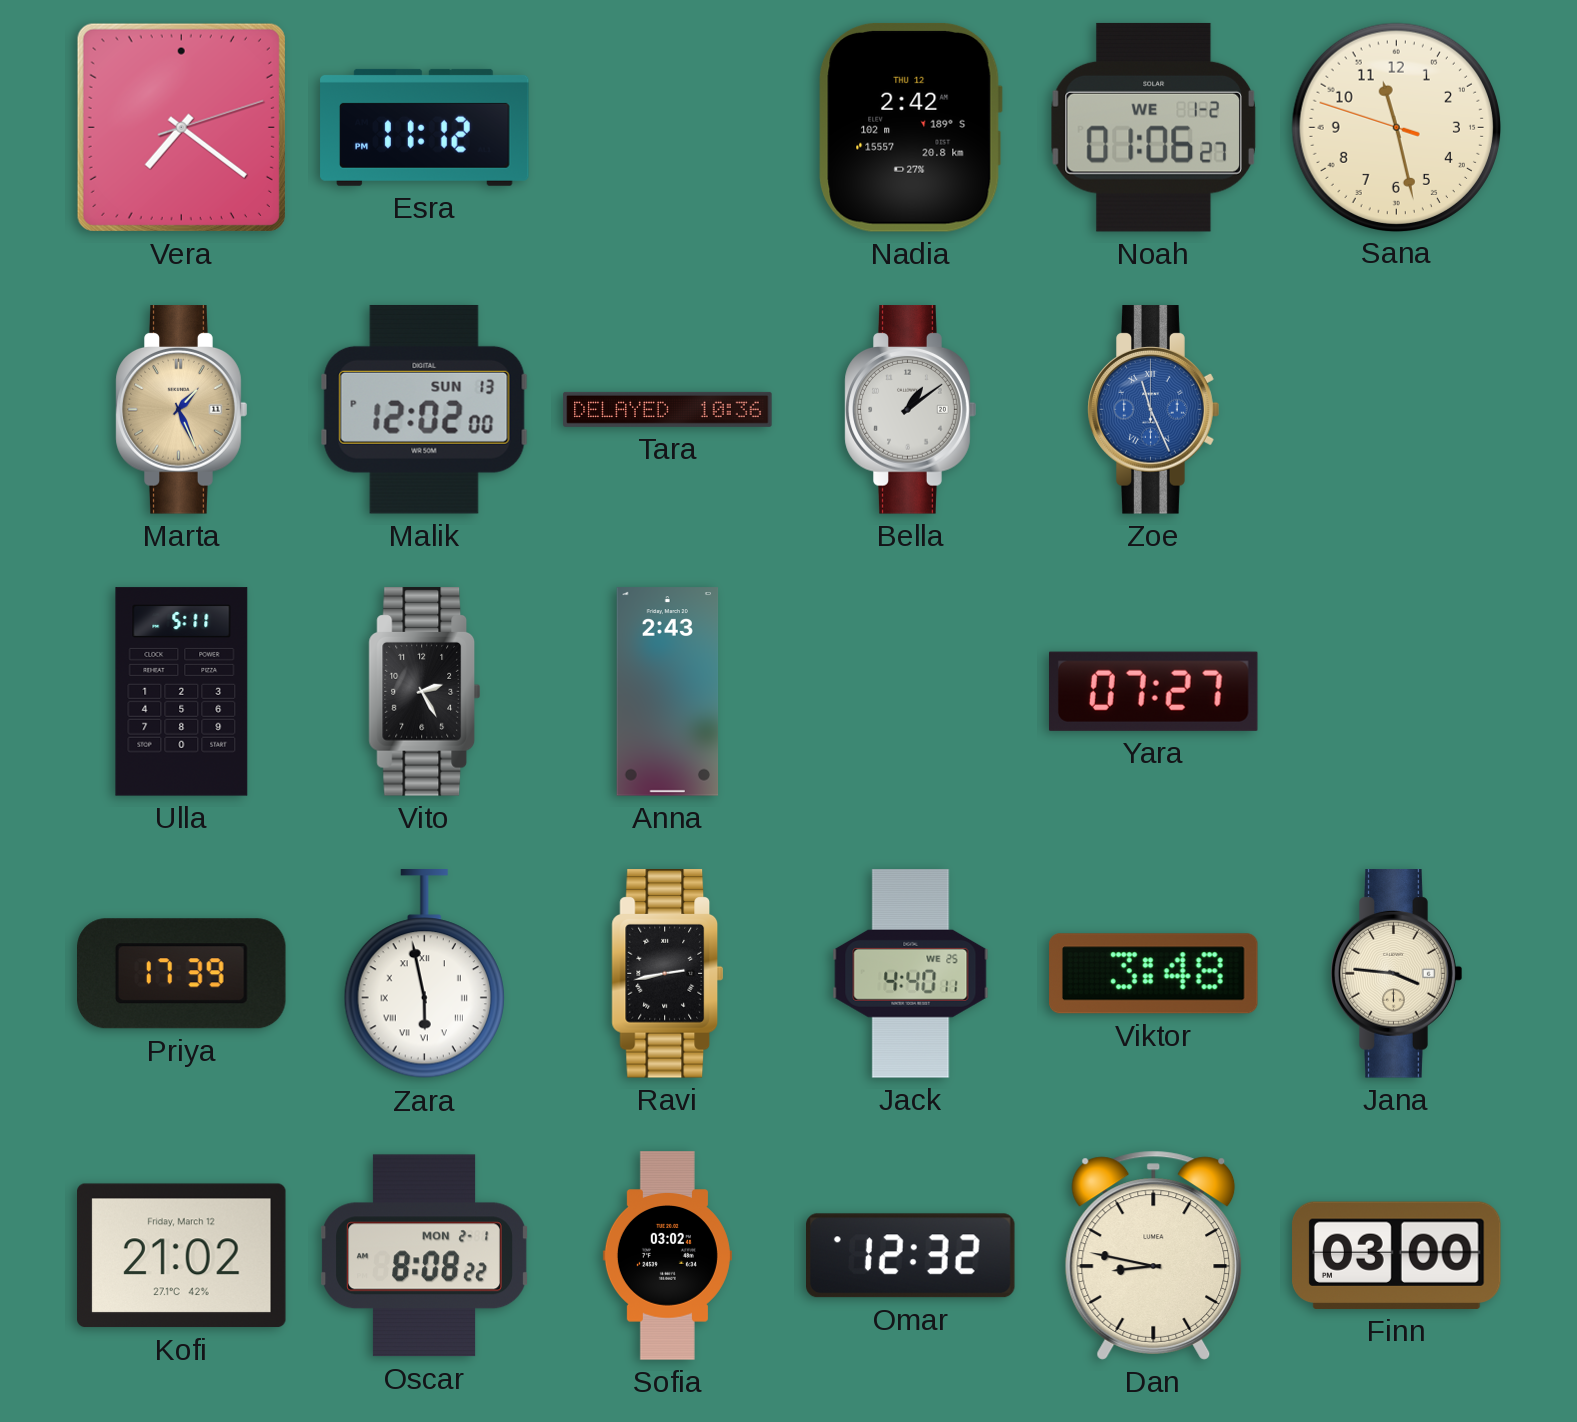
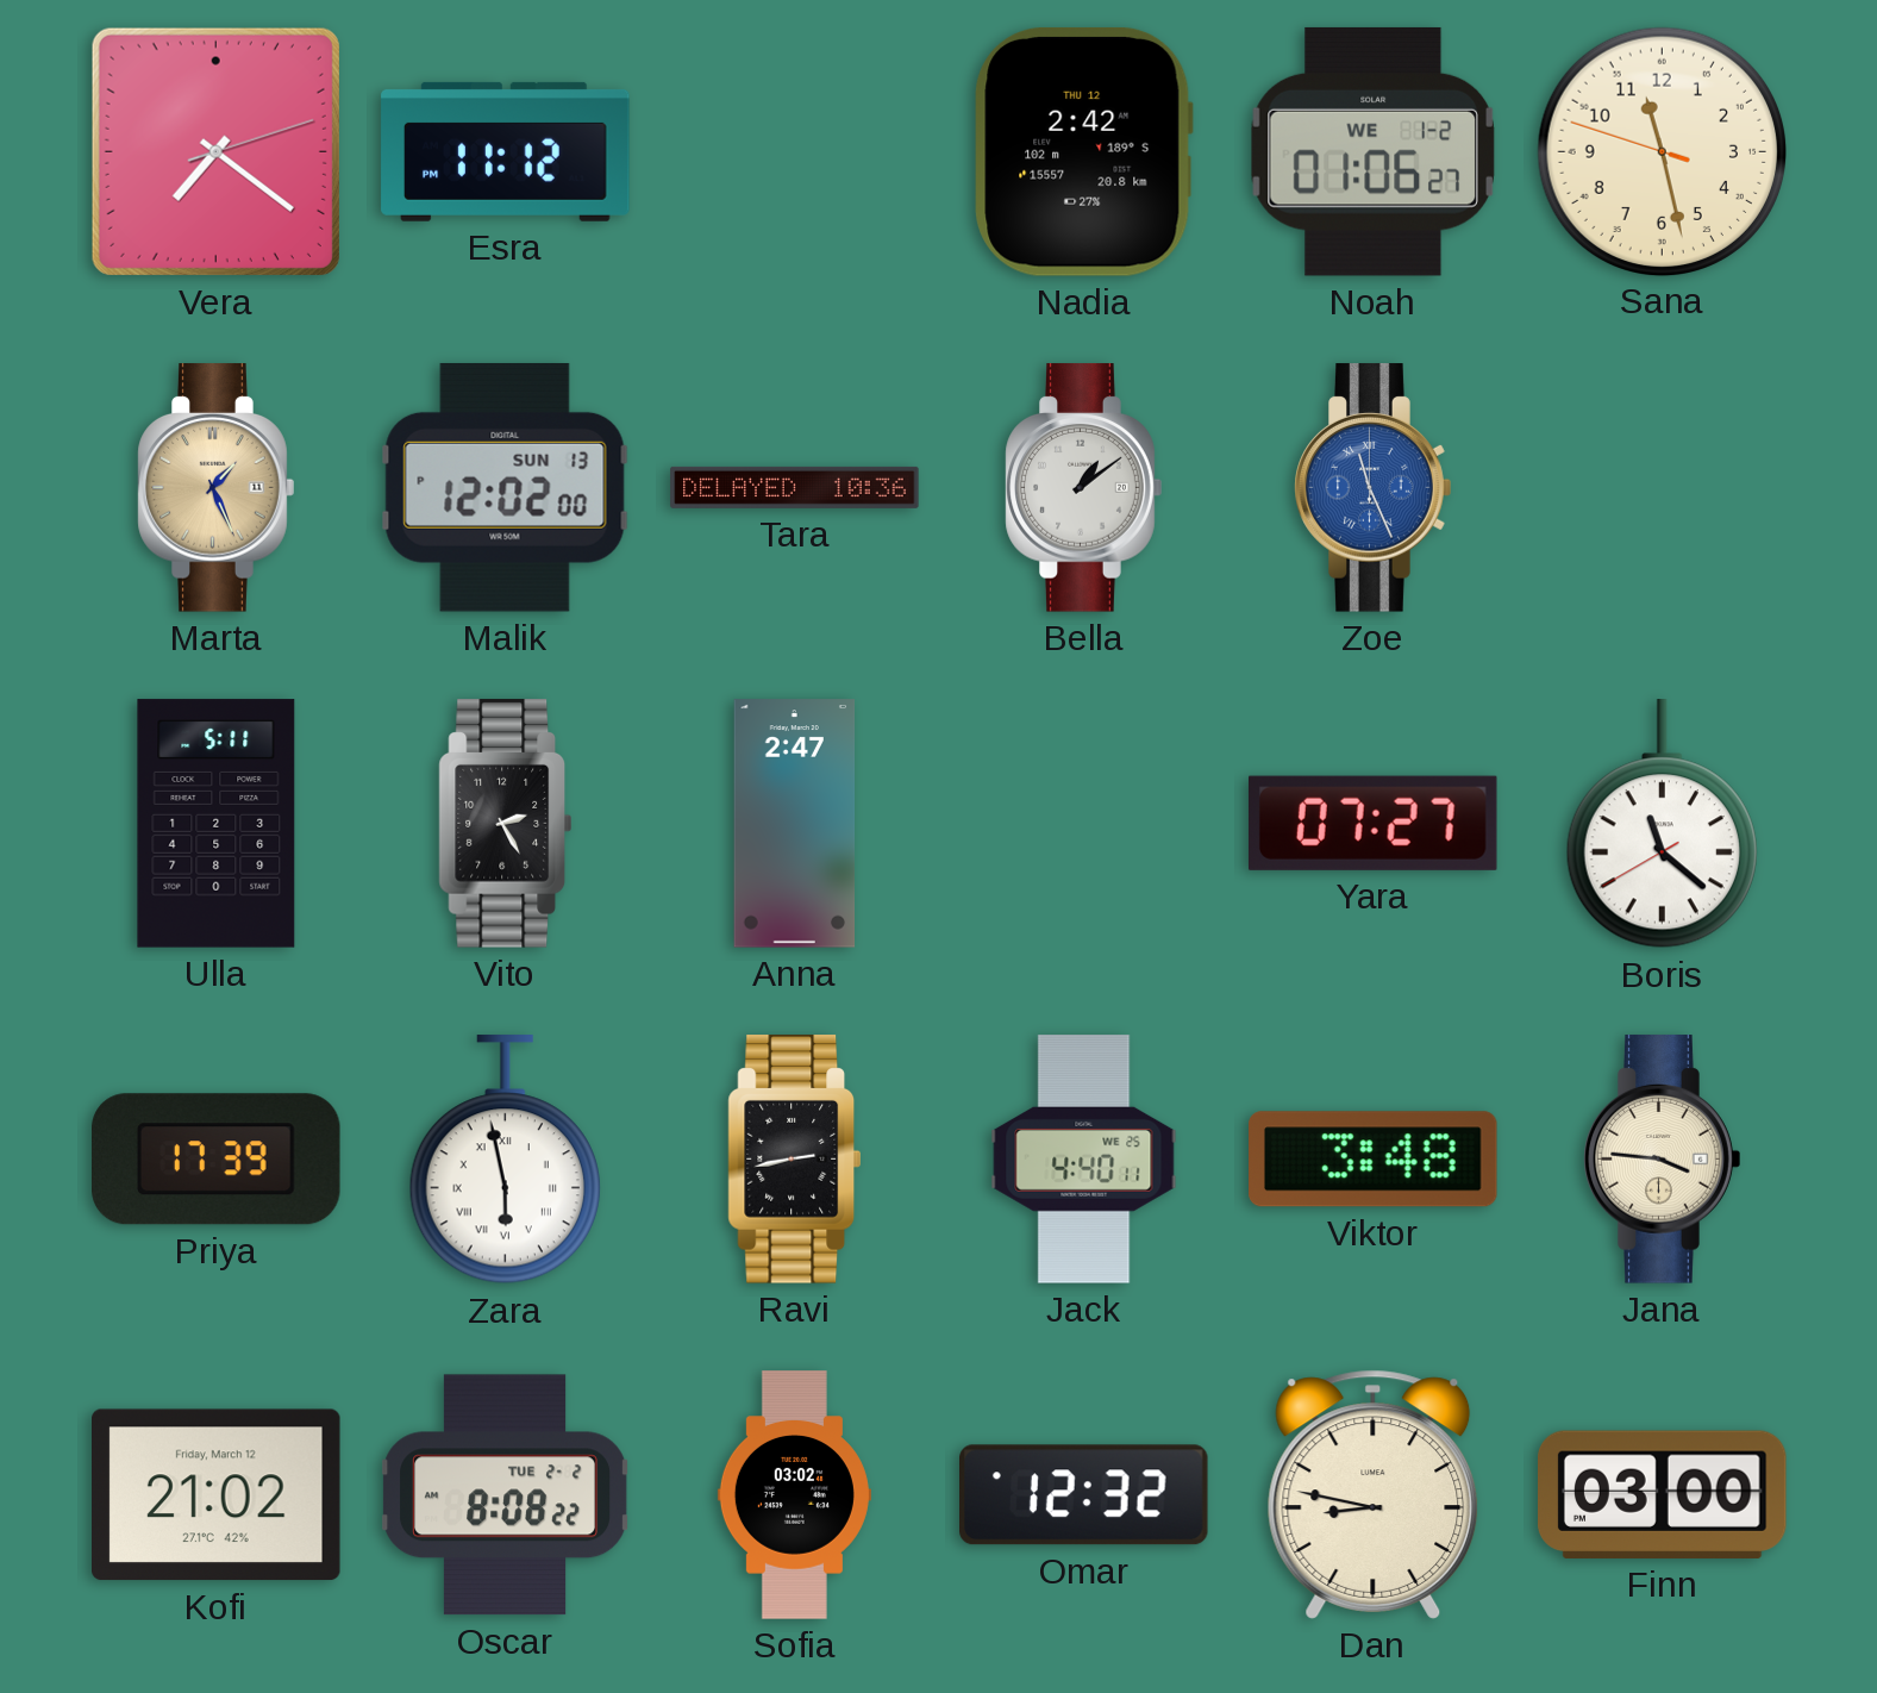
Anna: 2:43 -> 2:47 (795, 824)
Boris: none -> 11:21 (1662, 824)
Oscar date: MON 2-1 -> TUE 2-2 (505, 1495)
